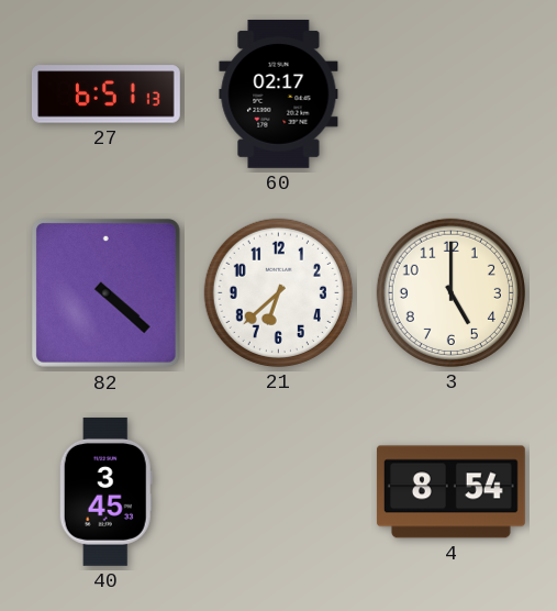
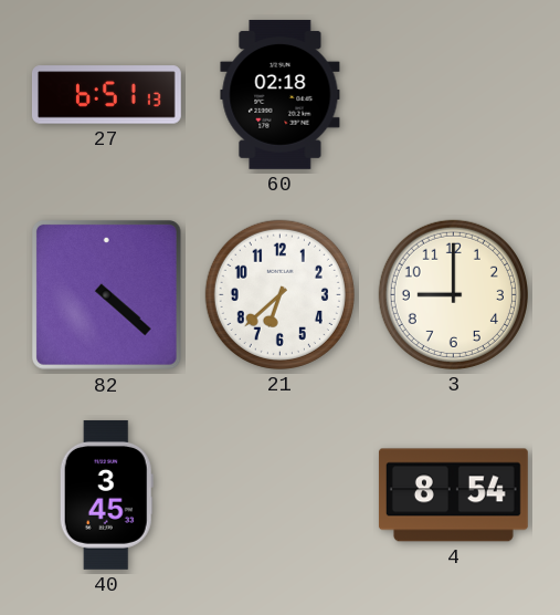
60: 02:17 -> 02:18 (281, 94)
3: 5:00 -> 9:00 (453, 294)
